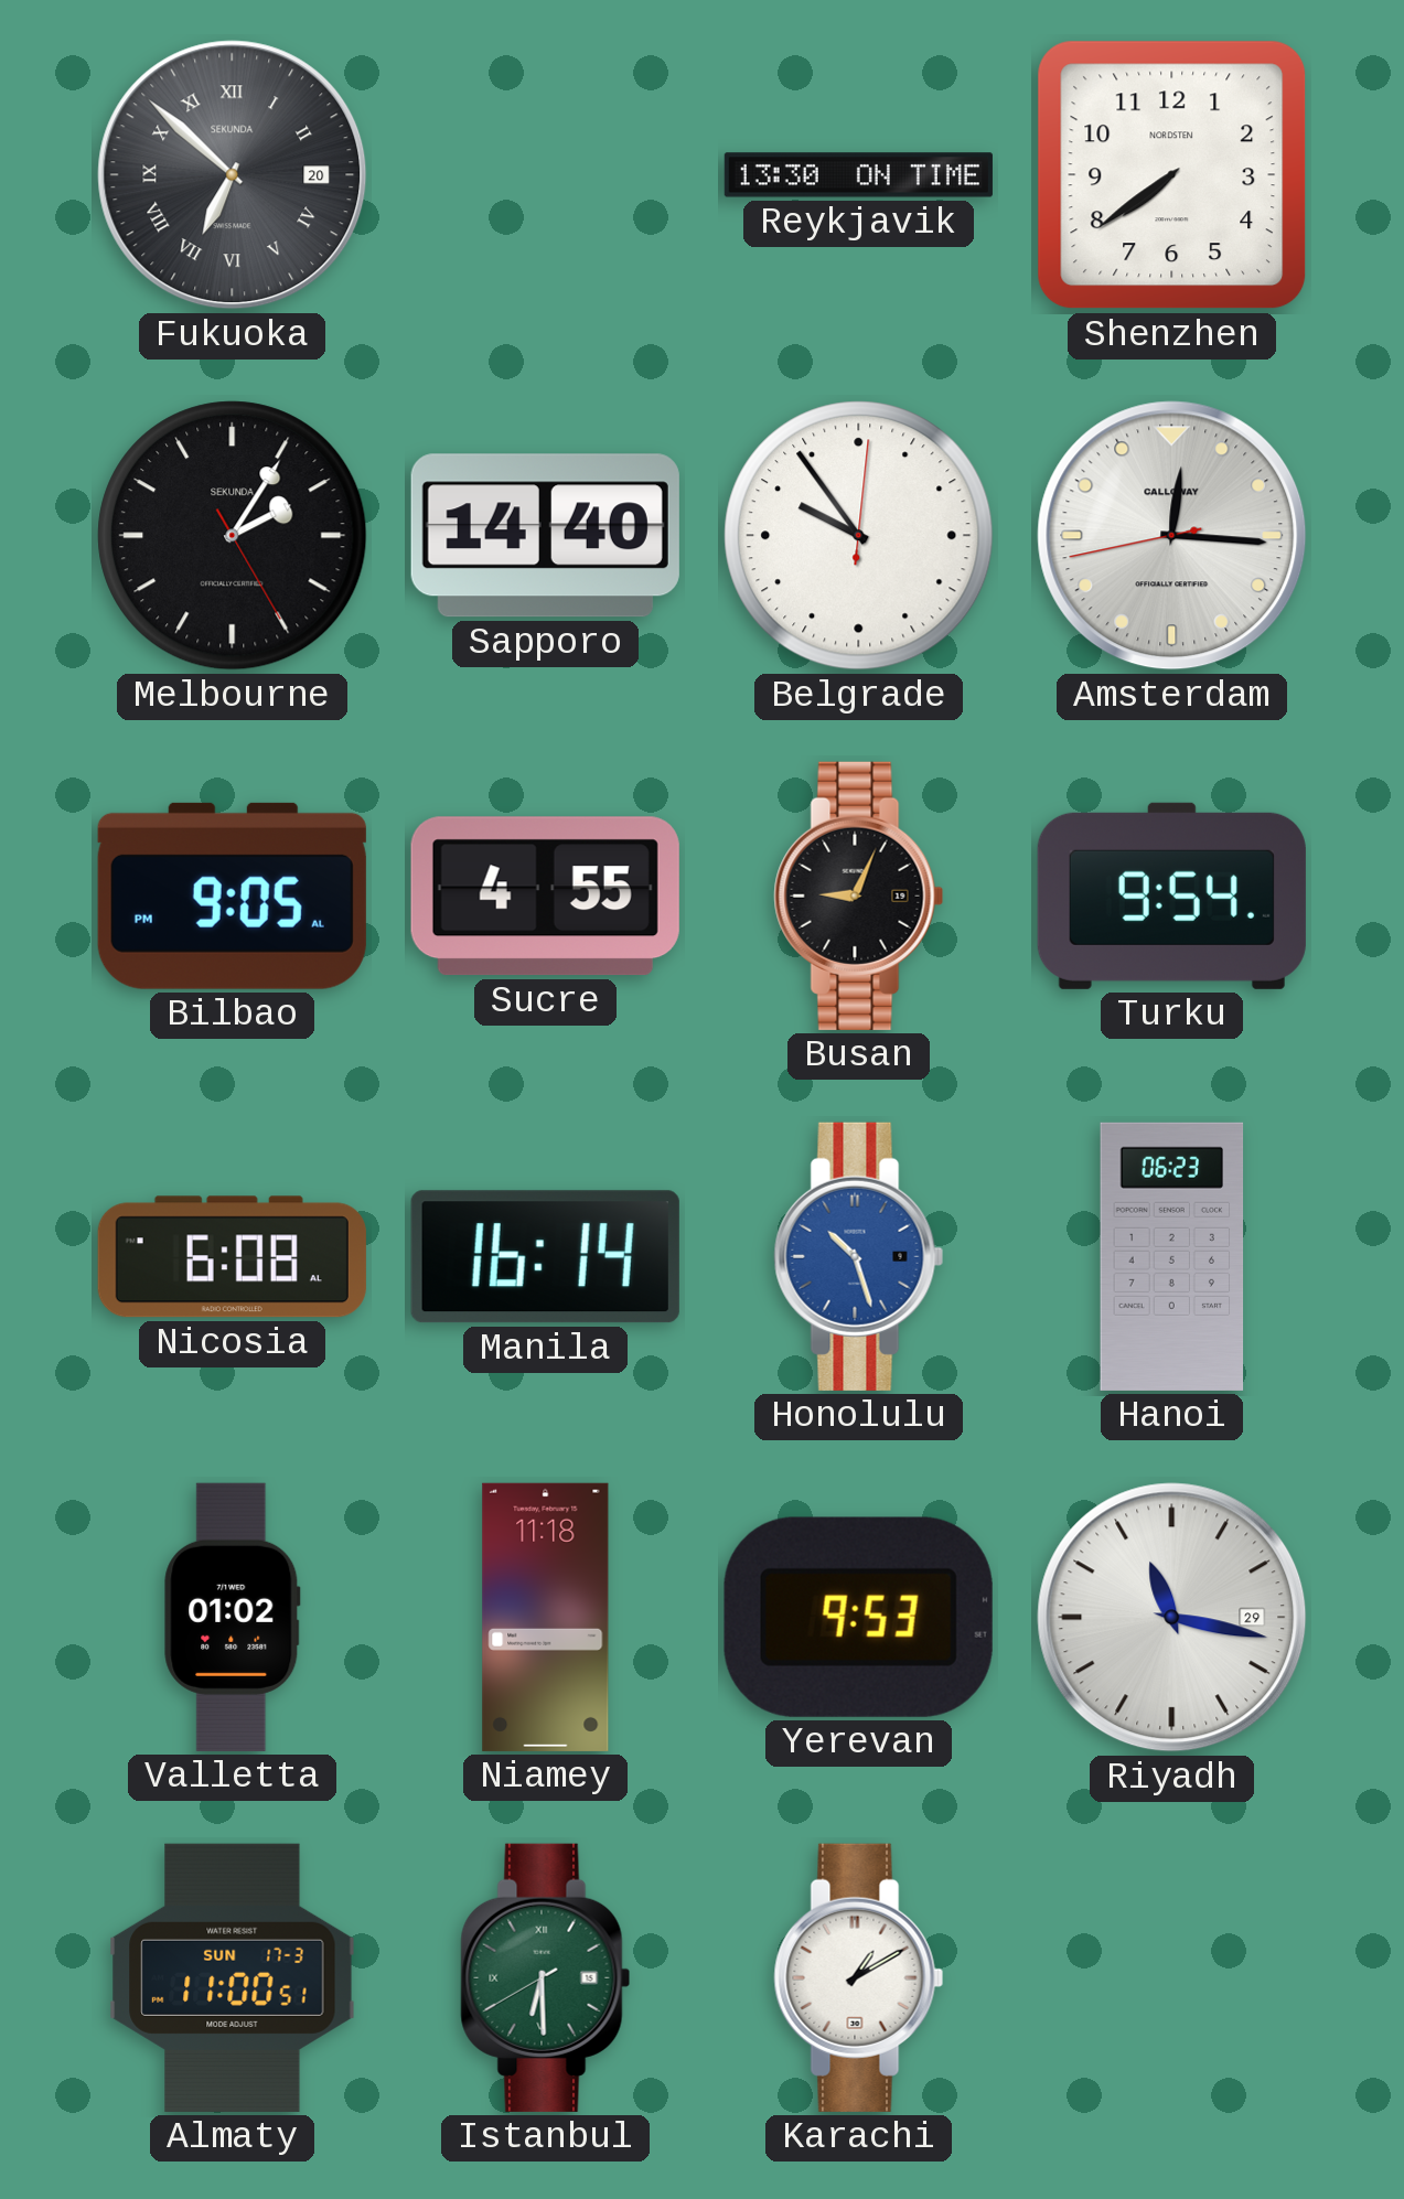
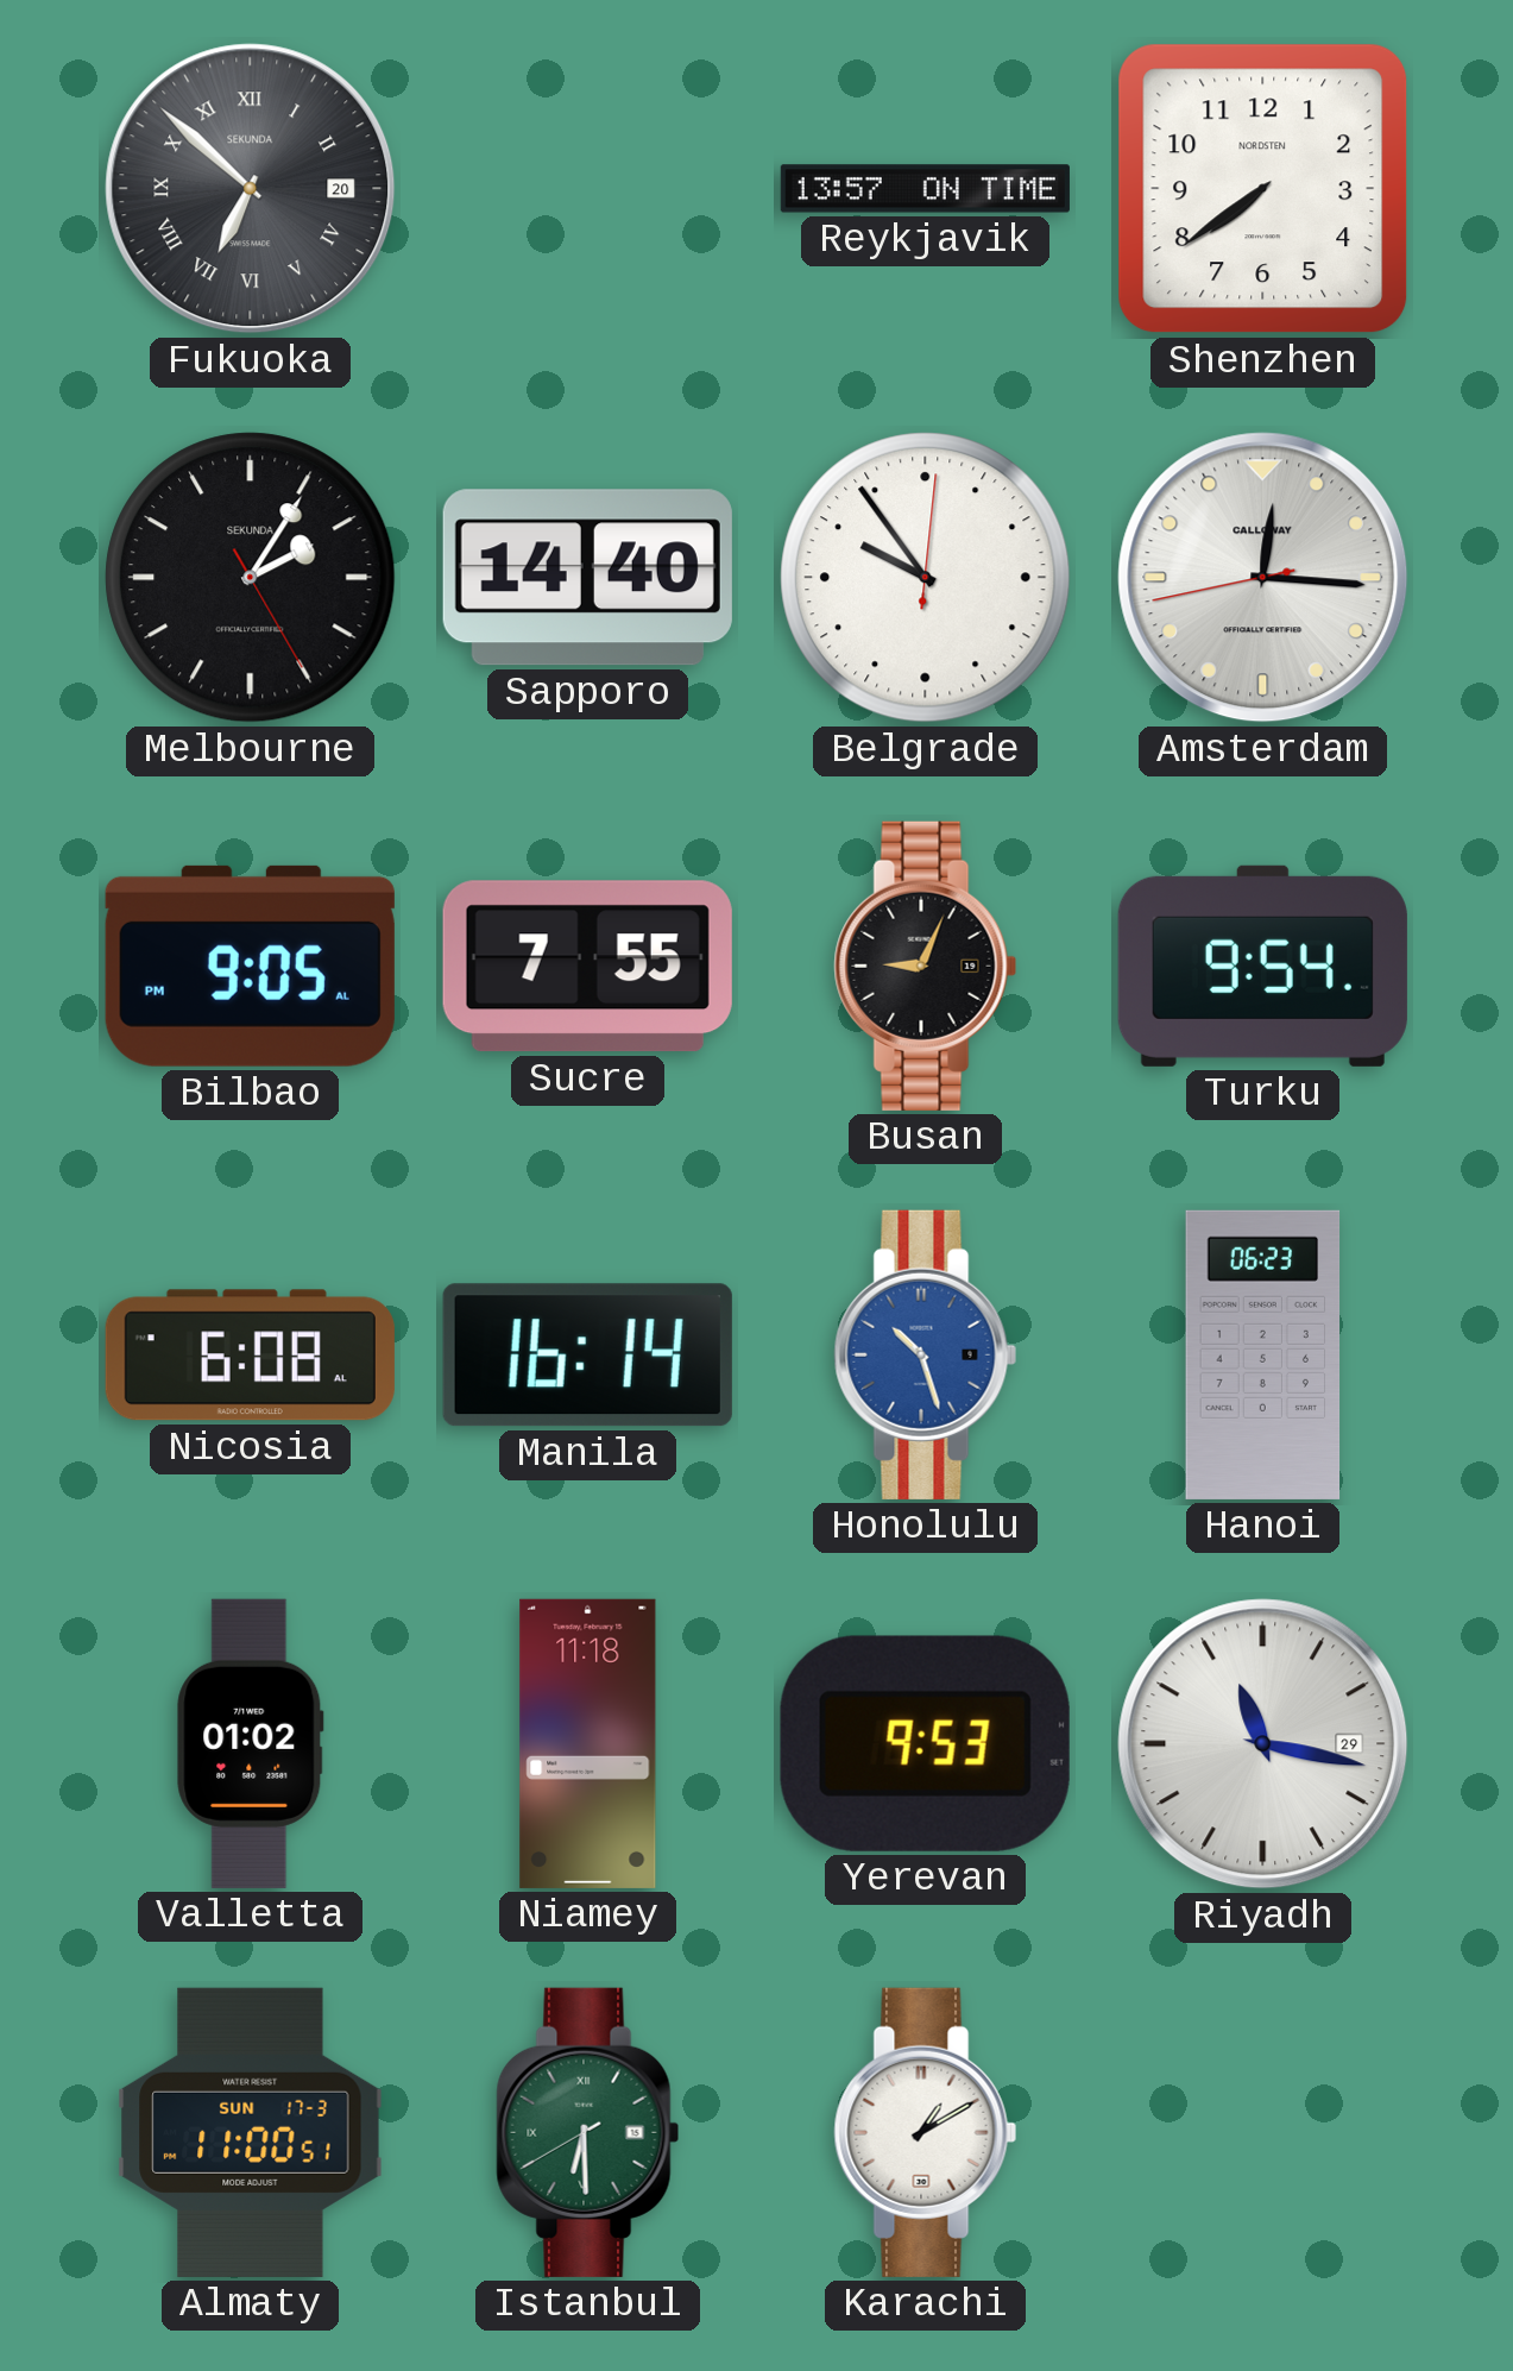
Reykjavik: 13:30 -> 13:57 (925, 189)
Sucre: 4:55 -> 7:55 (587, 967)
